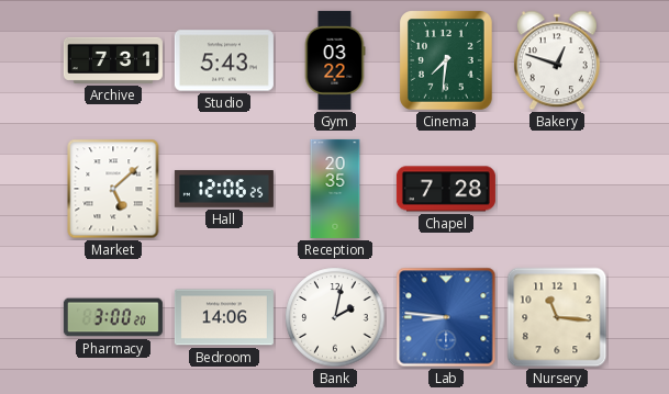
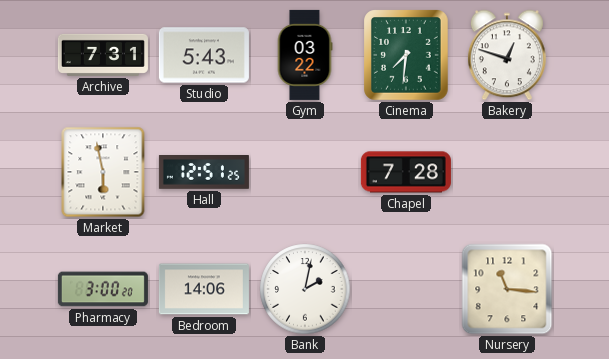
Market: 5:08 -> 5:58 (103, 172)
Hall: 12:06 -> 12:51 (204, 173)
Reception: 20:35 -> none (335, 189)
Lab: 8:46 -> none (446, 317)
